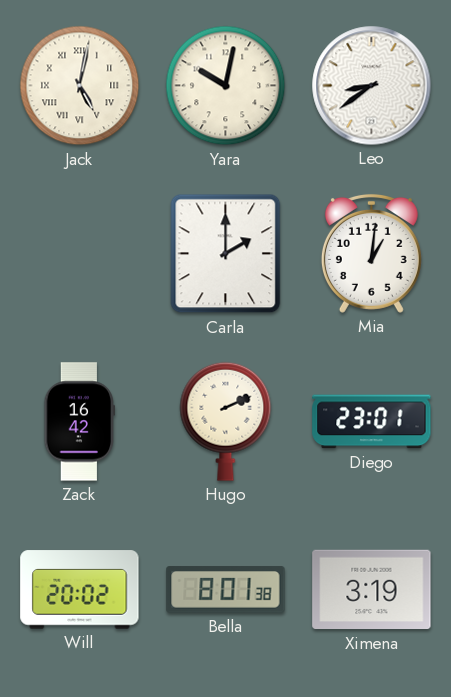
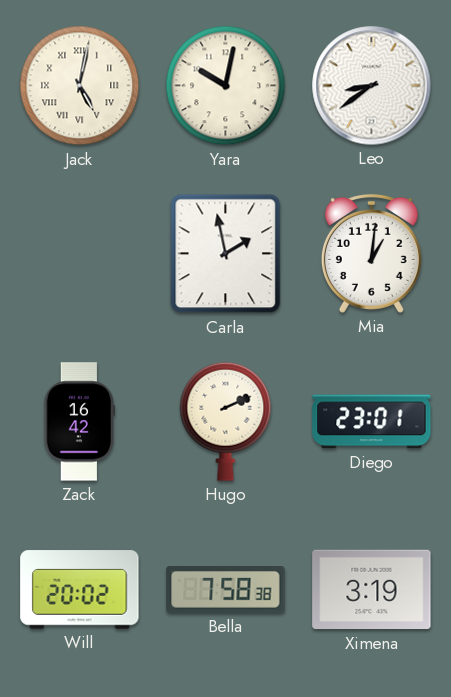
Carla: 2:00 -> 1:58 (226, 254)
Bella: 8:01 -> 7:58 (226, 590)
